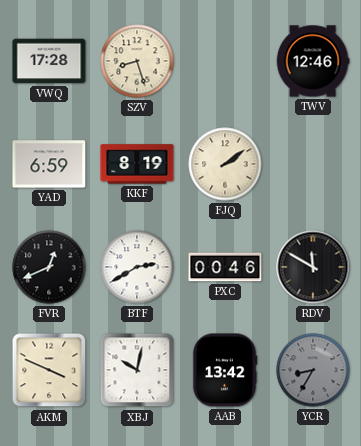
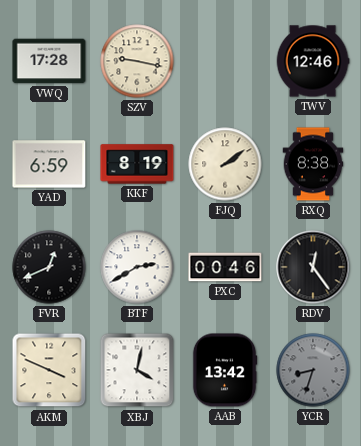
SZV: 8:27 -> 9:17 (137, 61)
RXQ: none -> 8:38 (313, 164)
RDV: 11:50 -> 12:24 (313, 267)
XBJ: 10:02 -> 4:02 (137, 370)
YCR: 8:35 -> 8:33 (313, 370)
